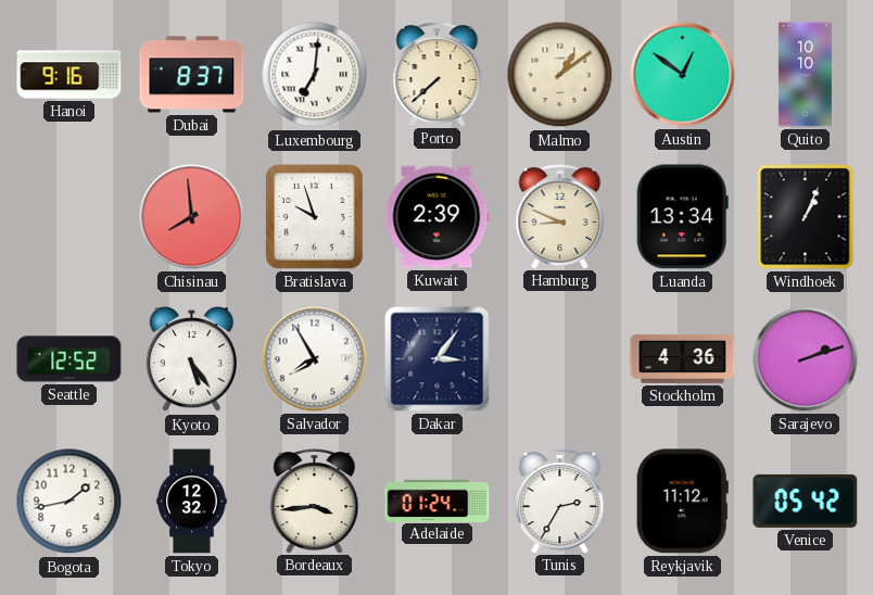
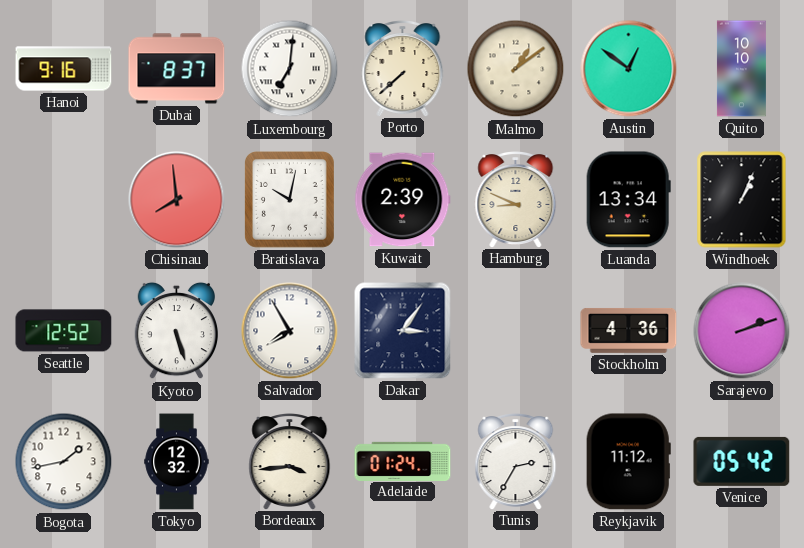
Bratislava: 9:57 -> 10:02 (290, 200)
Kyoto: 5:24 -> 5:27 (177, 331)
